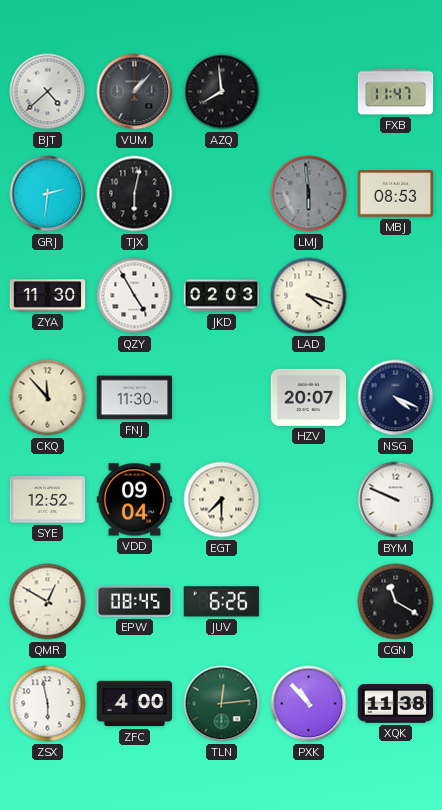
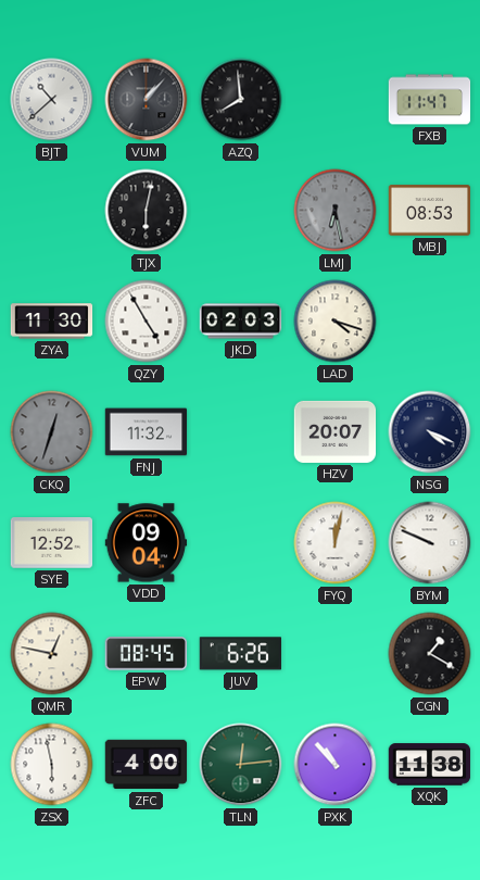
BJT: 4:38 -> 10:38 (52, 100)
GRJ: 2:31 -> none (48, 194)
LMJ: 5:59 -> 6:28 (336, 211)
CKQ: 11:53 -> 12:33 (52, 432)
CKQ dial: cream -> grey (52, 432)
FNJ: 11:30 -> 11:32 (147, 432)
EGT: 7:30 -> none (222, 500)
FYQ: none -> 12:02 (336, 543)
QMR: 12:50 -> 12:47 (52, 654)
CGN: 11:20 -> 1:20 (430, 654)
